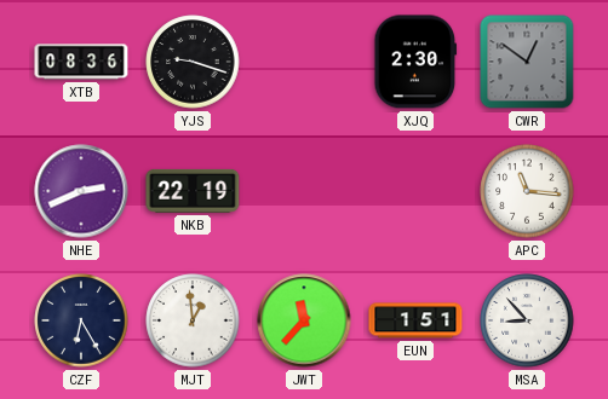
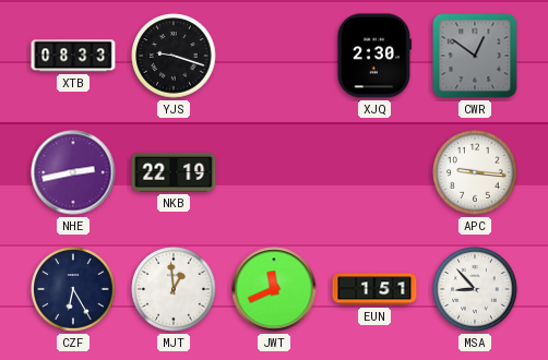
XTB: 08:36 -> 08:33 (73, 56)
NHE: 2:41 -> 2:43 (73, 172)
APC: 11:16 -> 9:16 (475, 172)
JWT: 11:37 -> 11:41 (274, 289)
